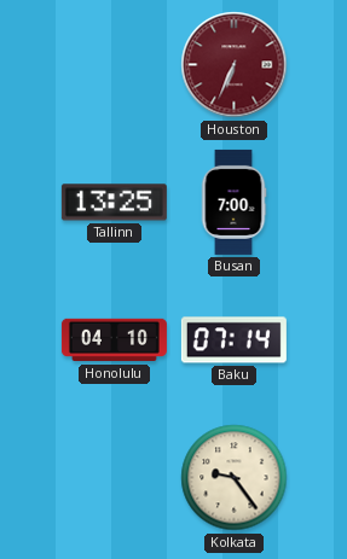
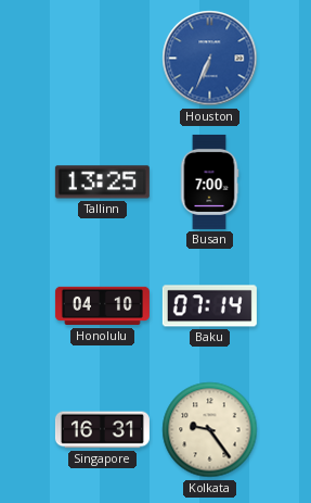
Houston dial: burgundy -> blue (210, 59)
Singapore: none -> 16:31 (102, 430)
